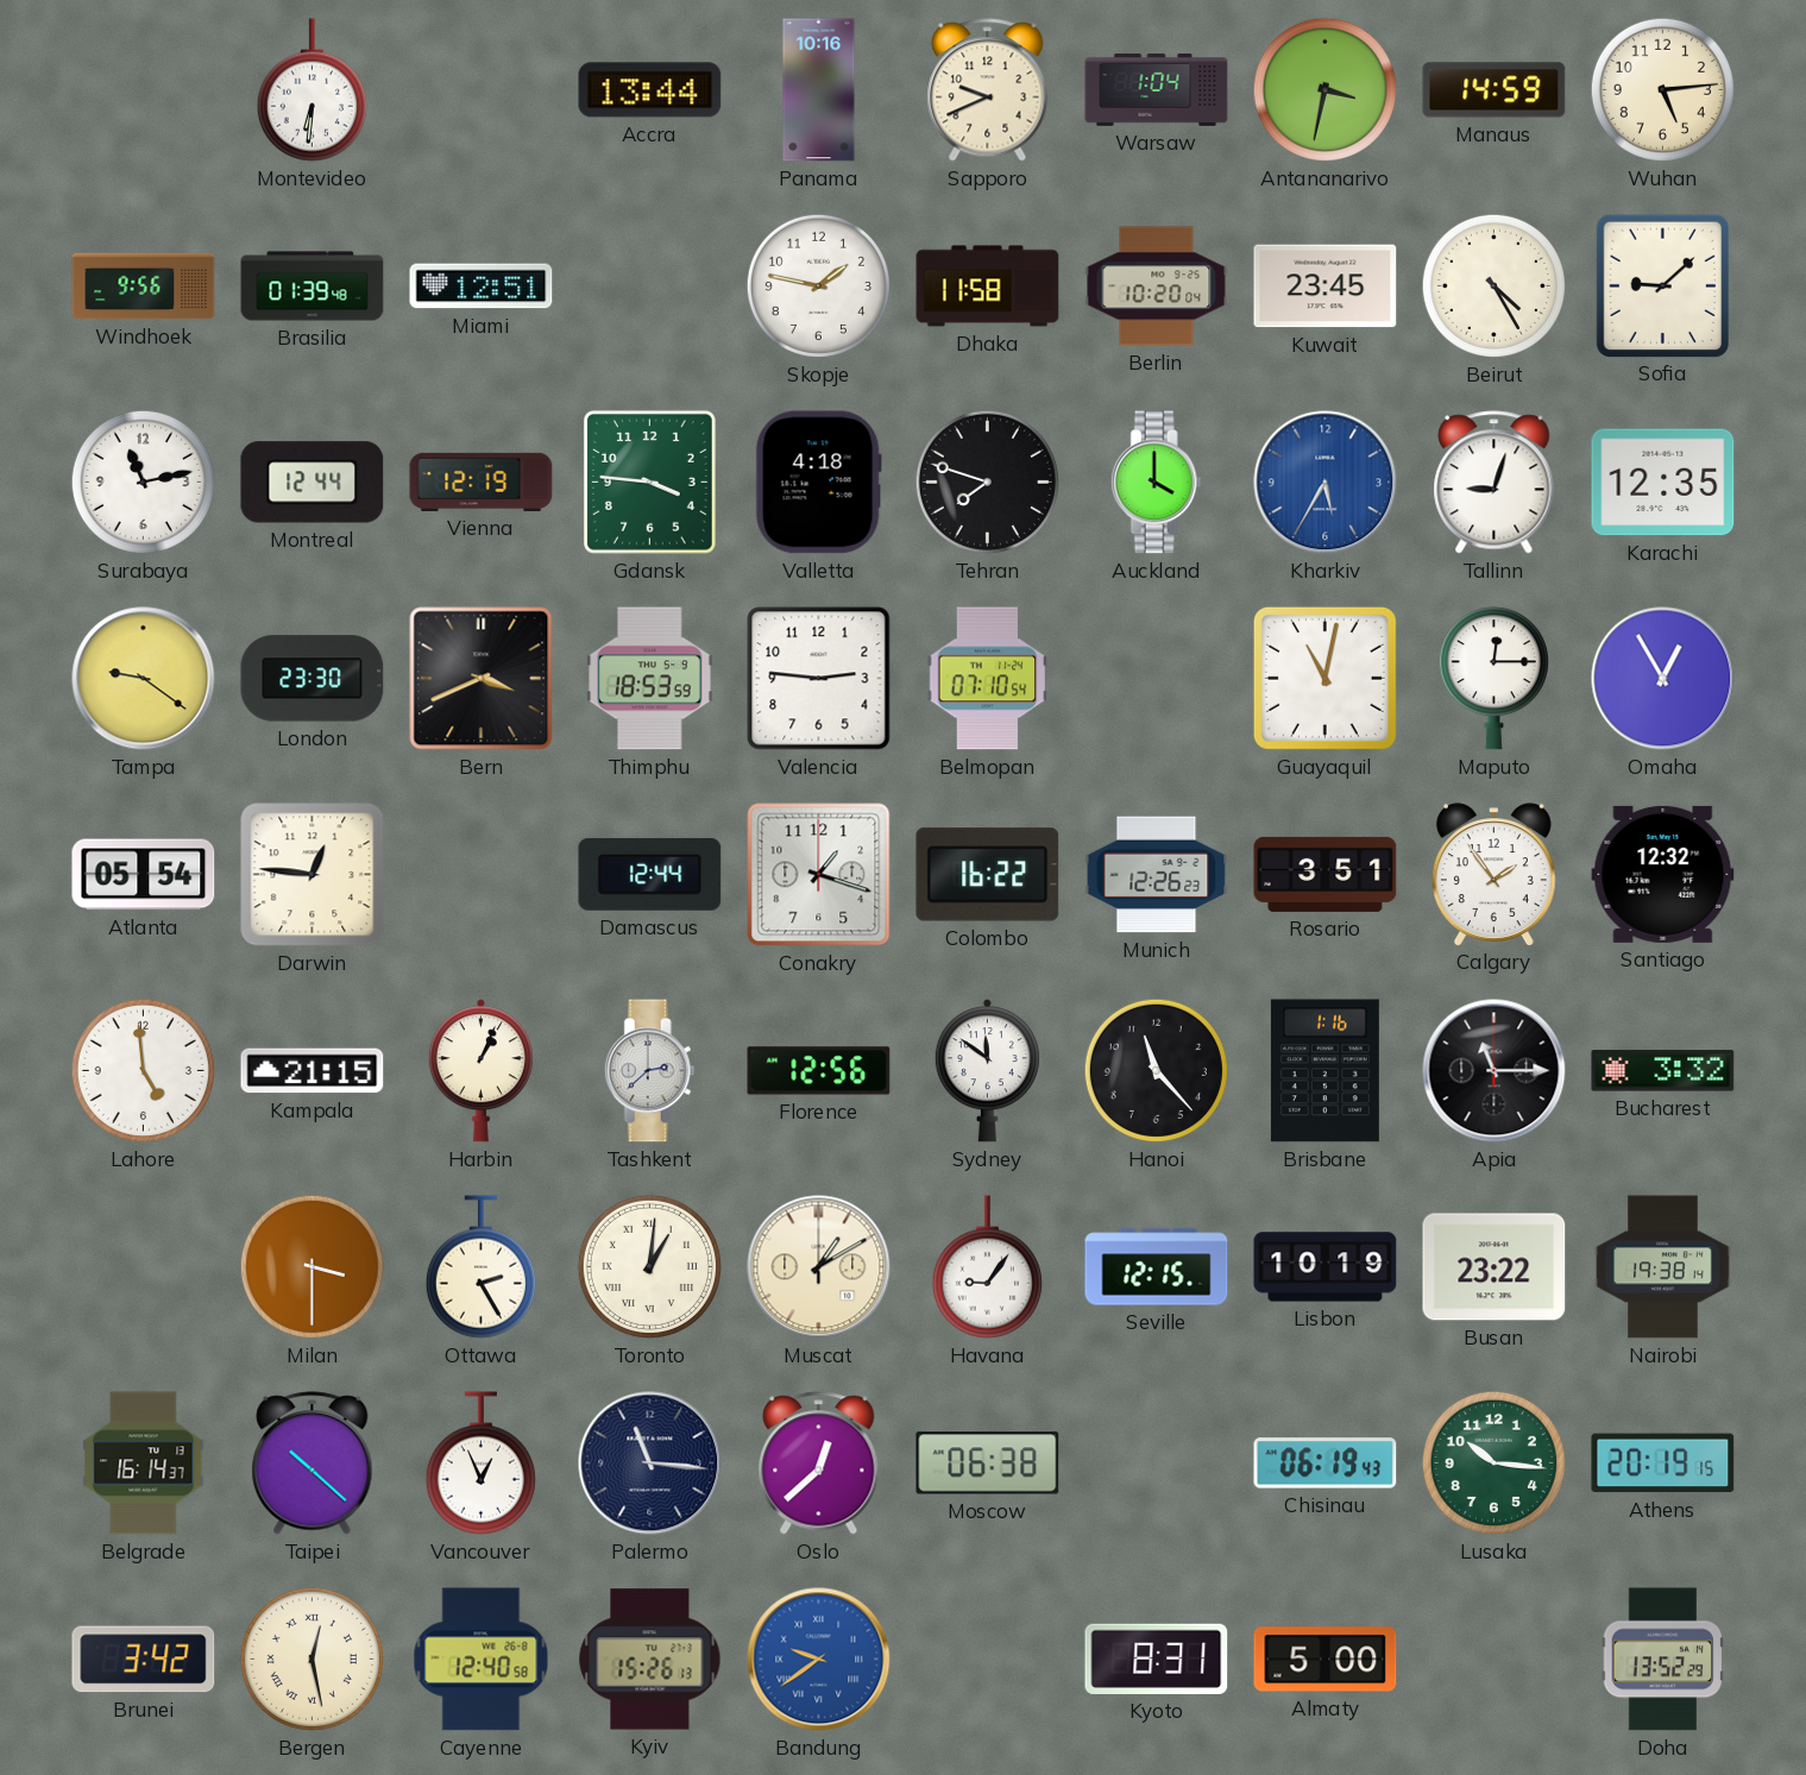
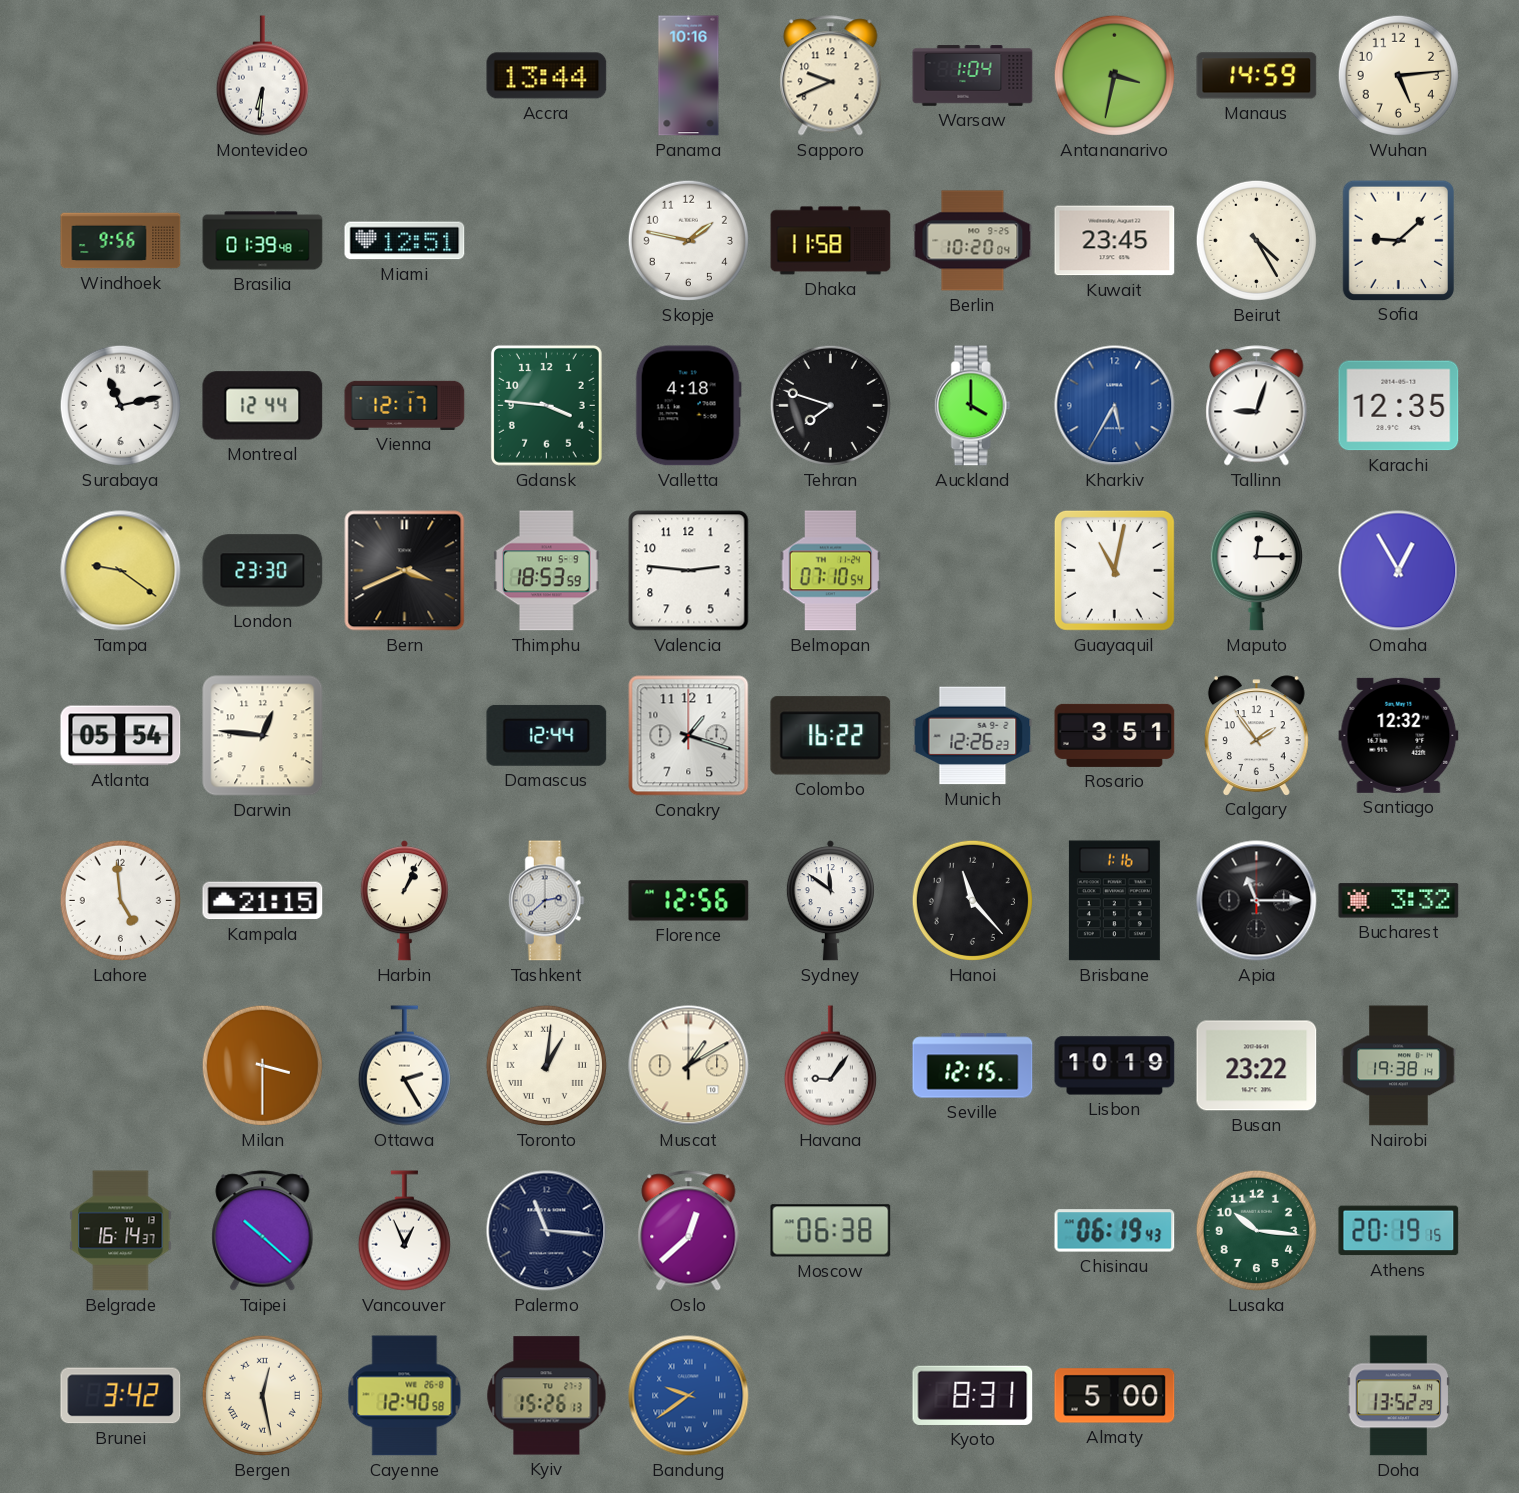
Vienna: 12:19 -> 12:17 (405, 405)
